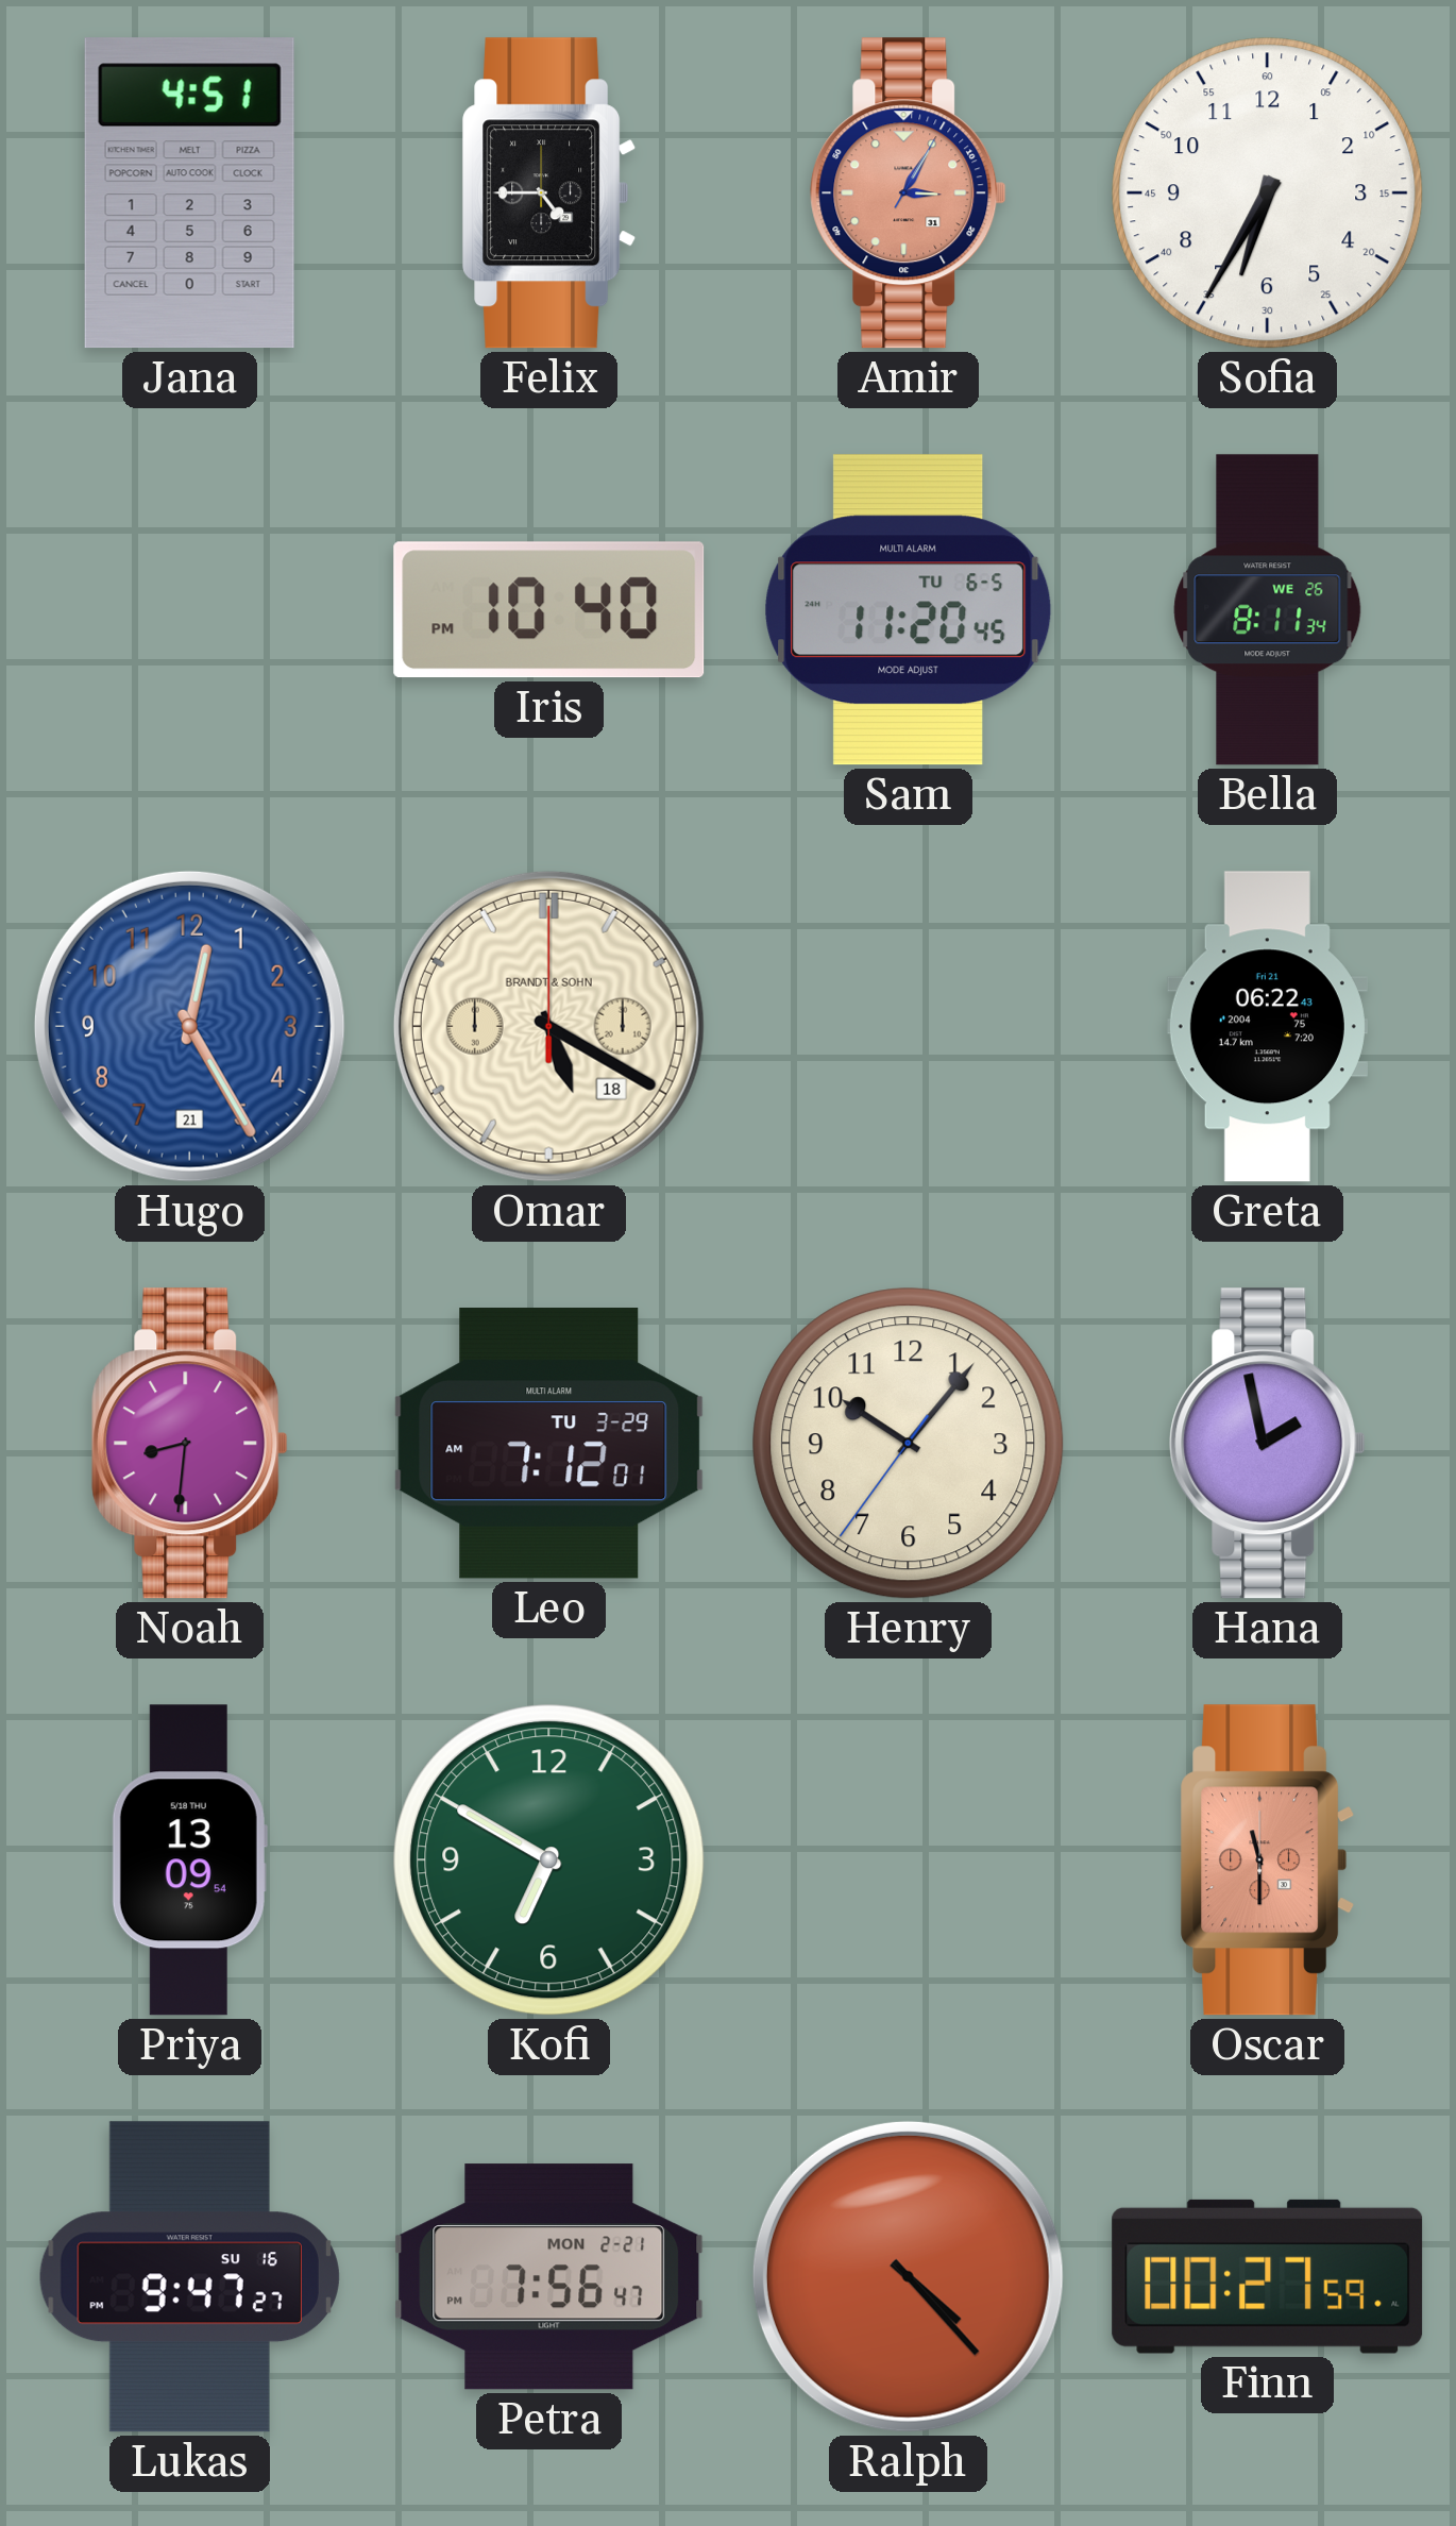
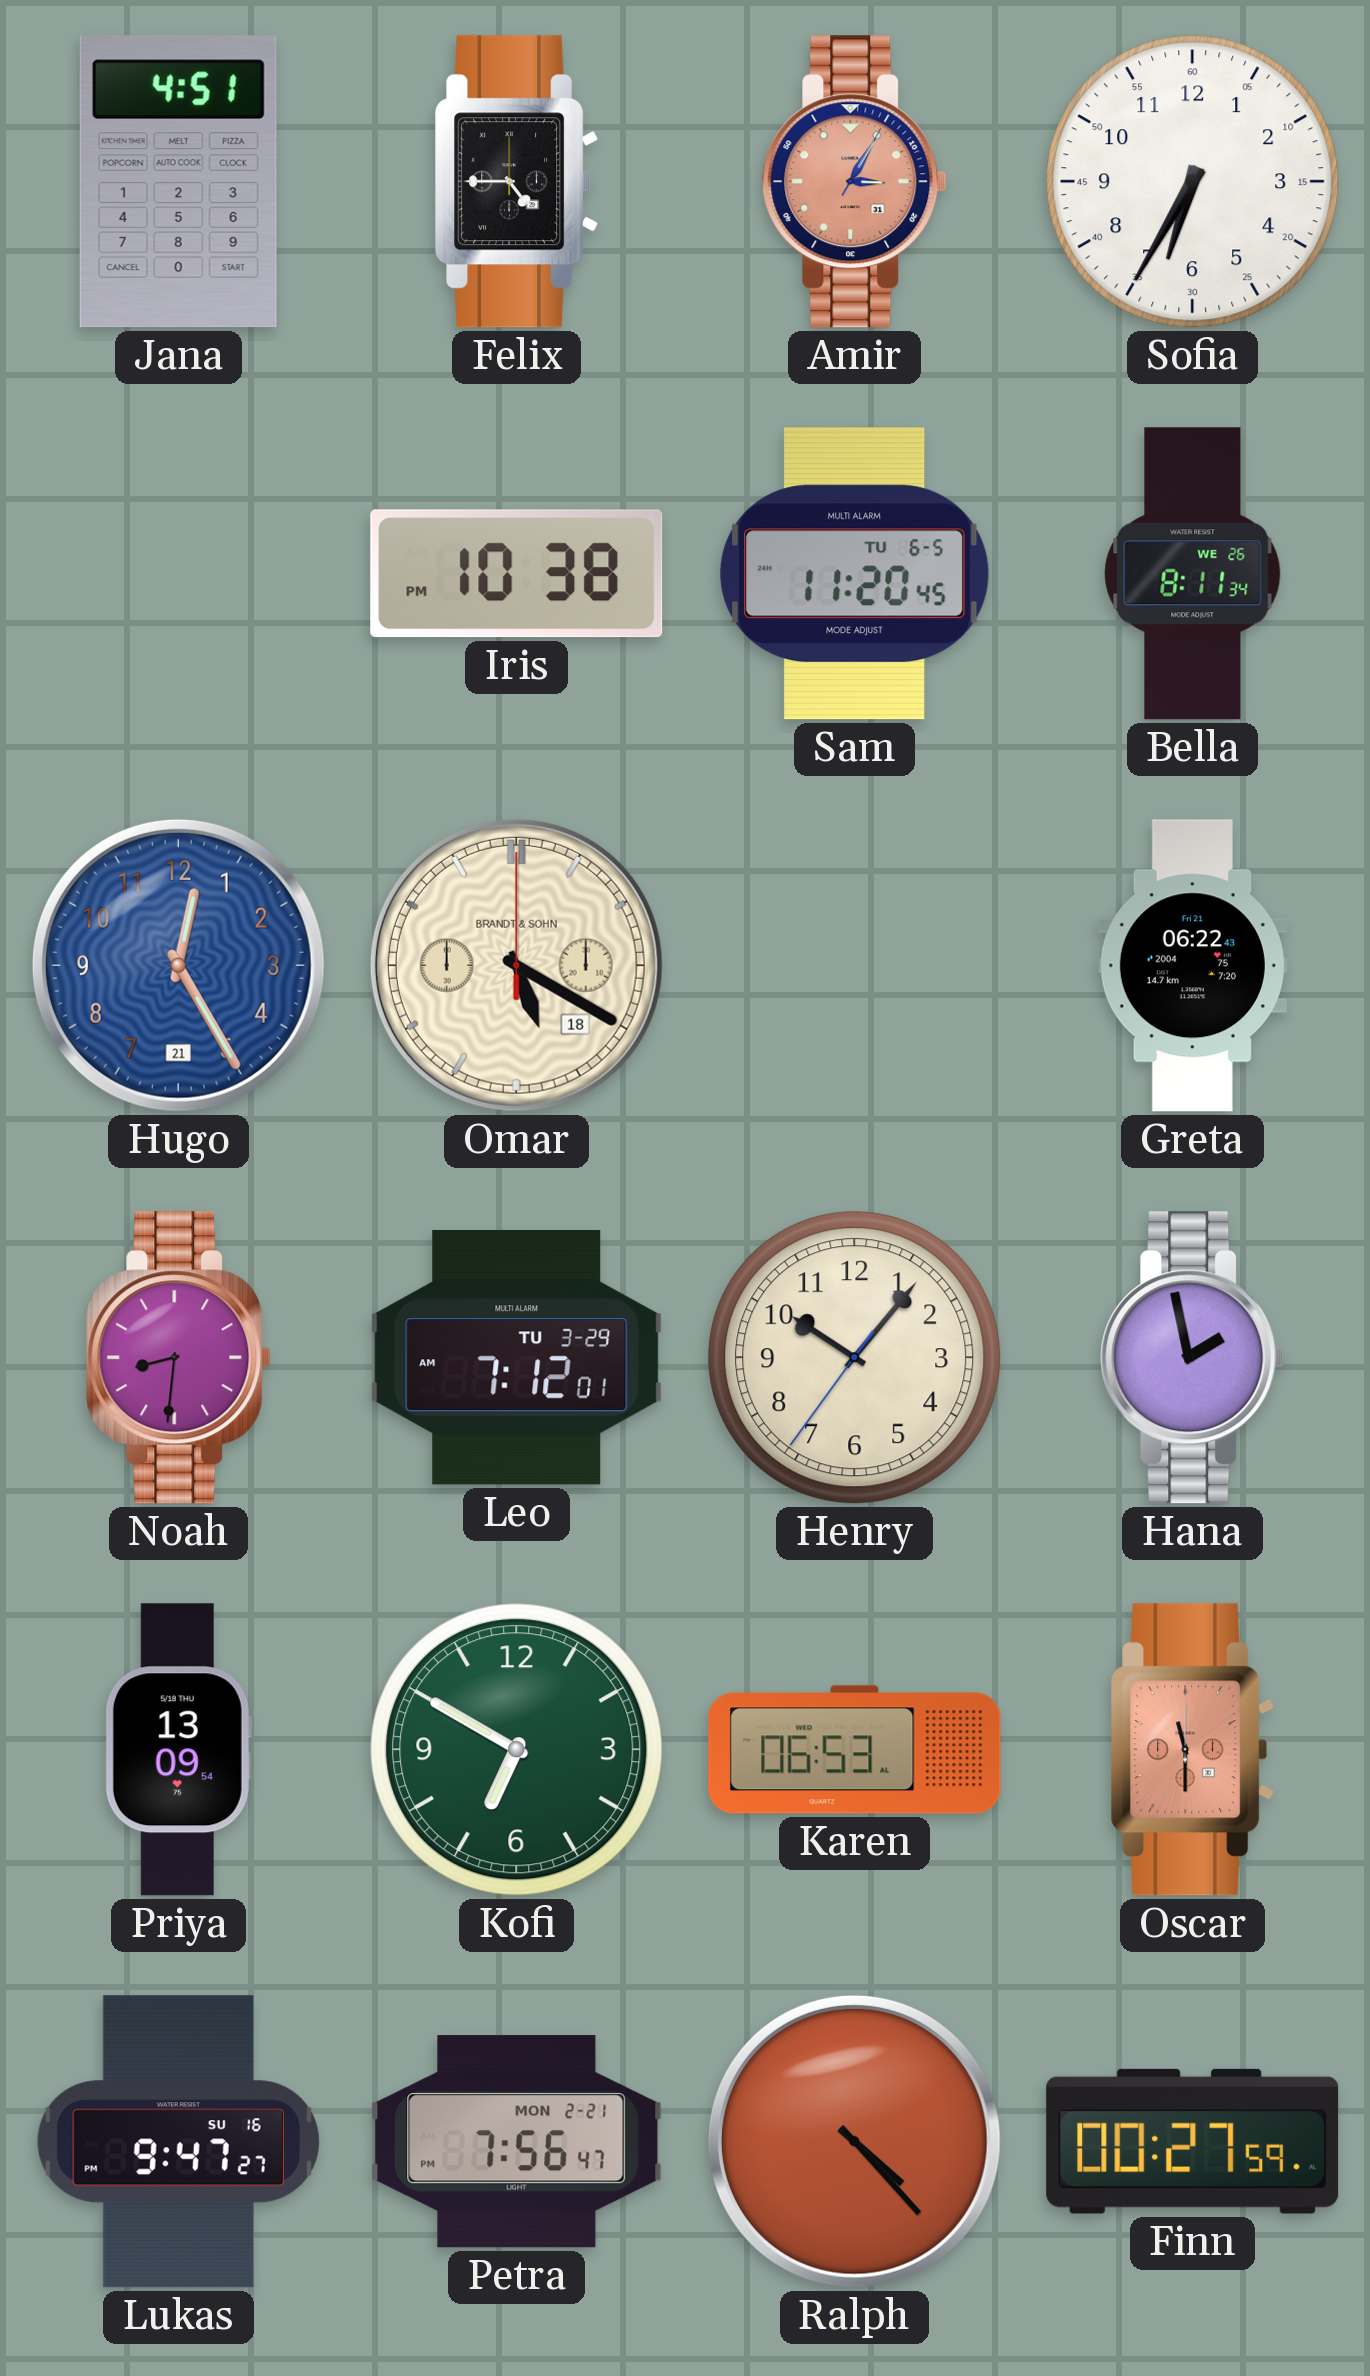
Iris: 10:40 -> 10:38 (517, 574)
Karen: none -> 06:53 (855, 1750)
